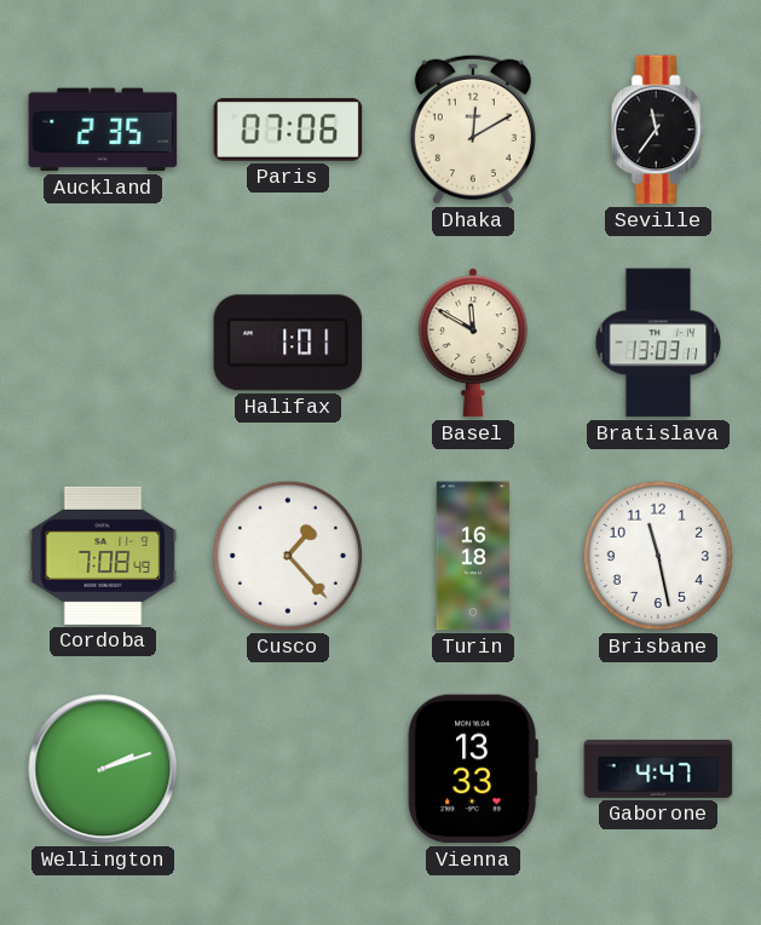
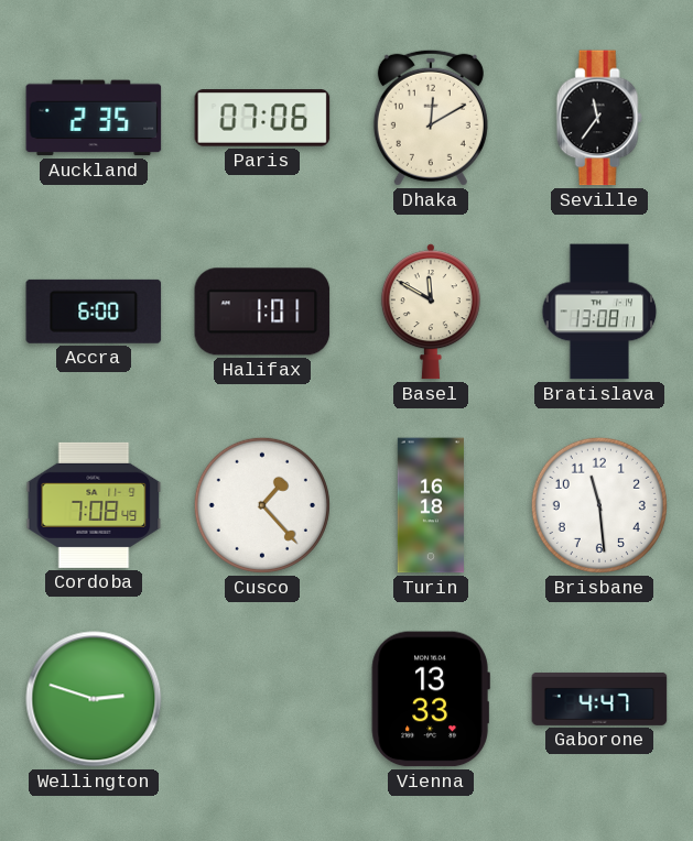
Accra: none -> 6:00 (94, 312)
Bratislava: 13:03 -> 13:08 (599, 312)
Brisbane: 11:28 -> 11:29 (599, 505)
Wellington: 2:12 -> 2:48 (94, 699)
